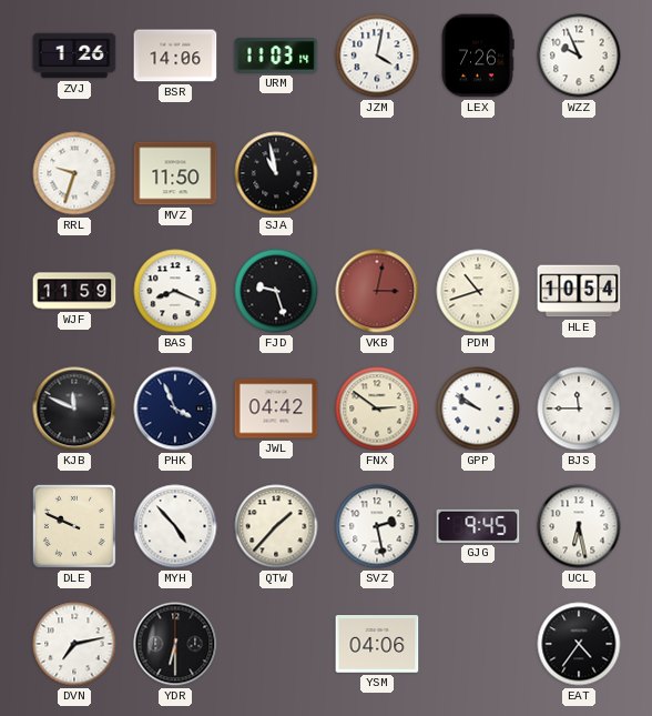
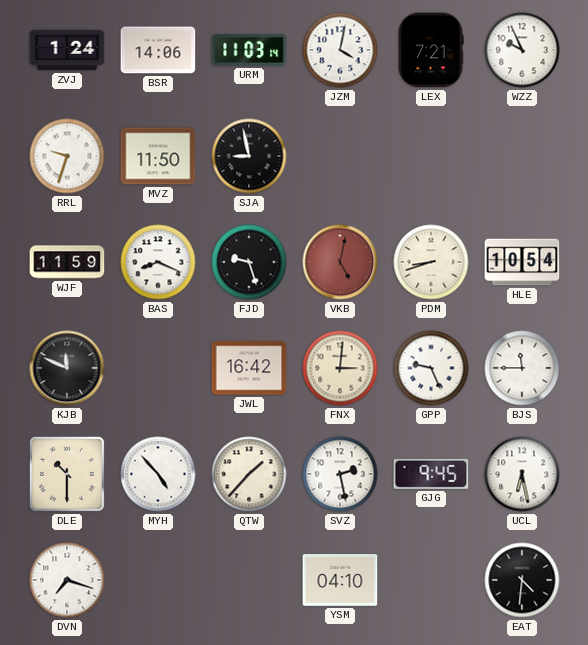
ZVJ: 1:26 -> 1:24 (67, 50)
LEX: 7:26 -> 7:21 (431, 50)
SJA: 10:58 -> 8:58 (249, 156)
VKB: 3:02 -> 5:02 (340, 262)
PDM: 10:42 -> 8:42 (431, 262)
PHK: 3:56 -> none (175, 409)
JWL: 04:42 -> 16:42 (249, 368)
FNX: 2:51 -> 3:01 (340, 368)
GPP: 9:51 -> 9:26 (431, 368)
DLE: 9:49 -> 10:30 (67, 474)
DVN: 7:13 -> 7:18 (67, 580)
YDR: 6:30 -> none (175, 644)
YSM: 04:06 -> 04:10 (340, 580)
EAT: 4:36 -> 4:31 (522, 580)
